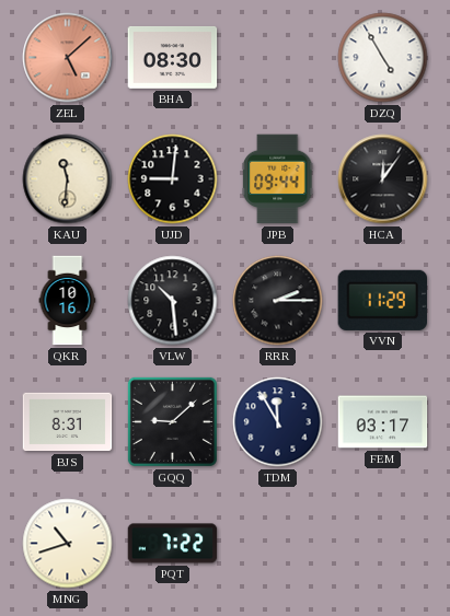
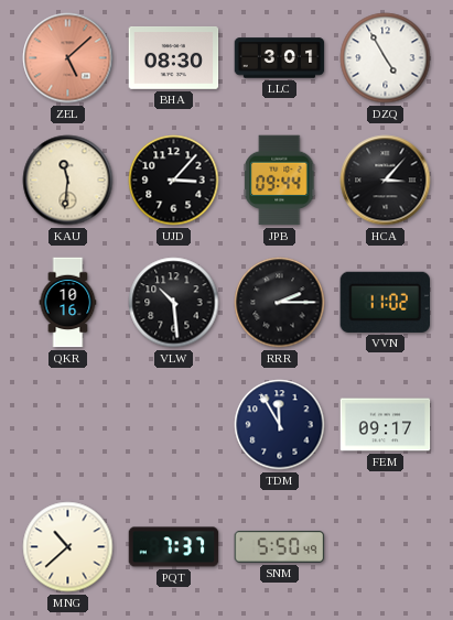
LLC: none -> 3:01 (280, 58)
UJD: 9:01 -> 3:07 (174, 181)
HCA: 12:06 -> 3:07 (386, 181)
VVN: 11:29 -> 11:02 (386, 302)
BJS: 8:31 -> none (68, 422)
GQQ: 9:08 -> none (172, 421)
FEM: 03:17 -> 09:17 (386, 425)
MNG: 10:42 -> 10:38 (68, 547)
PQT: 7:22 -> 7:37 (174, 547)
SNM: none -> 5:50 (280, 546)
